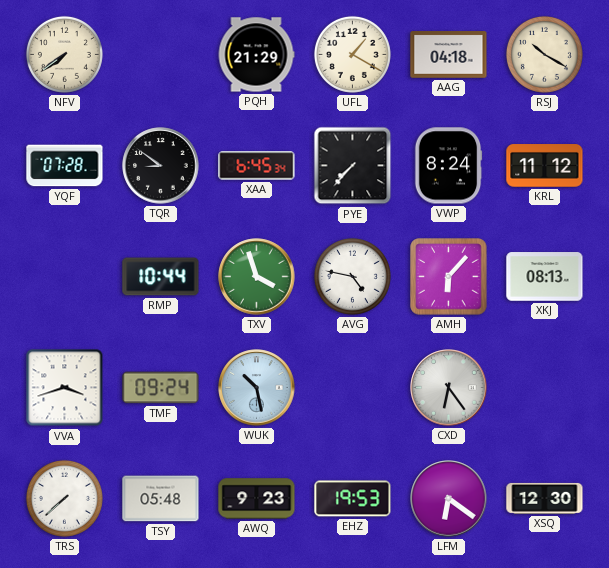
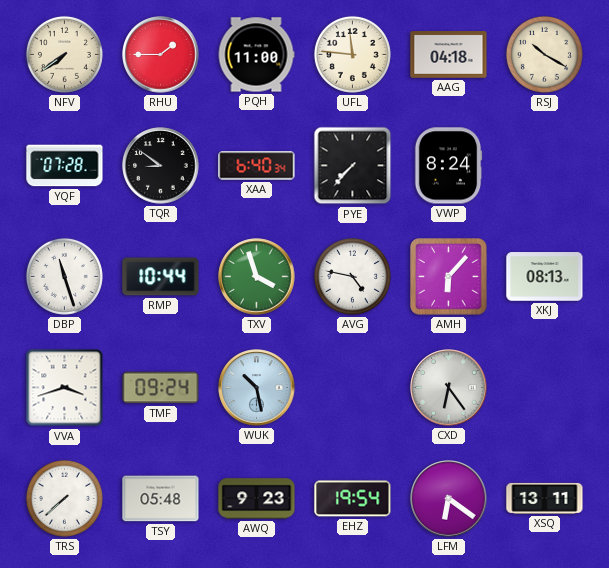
RHU: none -> 1:45 (161, 55)
PQH: 21:29 -> 11:00 (256, 55)
UFL: 1:20 -> 11:46 (352, 54)
XAA: 6:45 -> 6:40 (257, 166)
KRL: 11:12 -> none (545, 166)
DBP: none -> 11:27 (64, 276)
EHZ: 19:53 -> 19:54 (353, 499)
XSQ: 12:30 -> 13:11 (545, 498)
